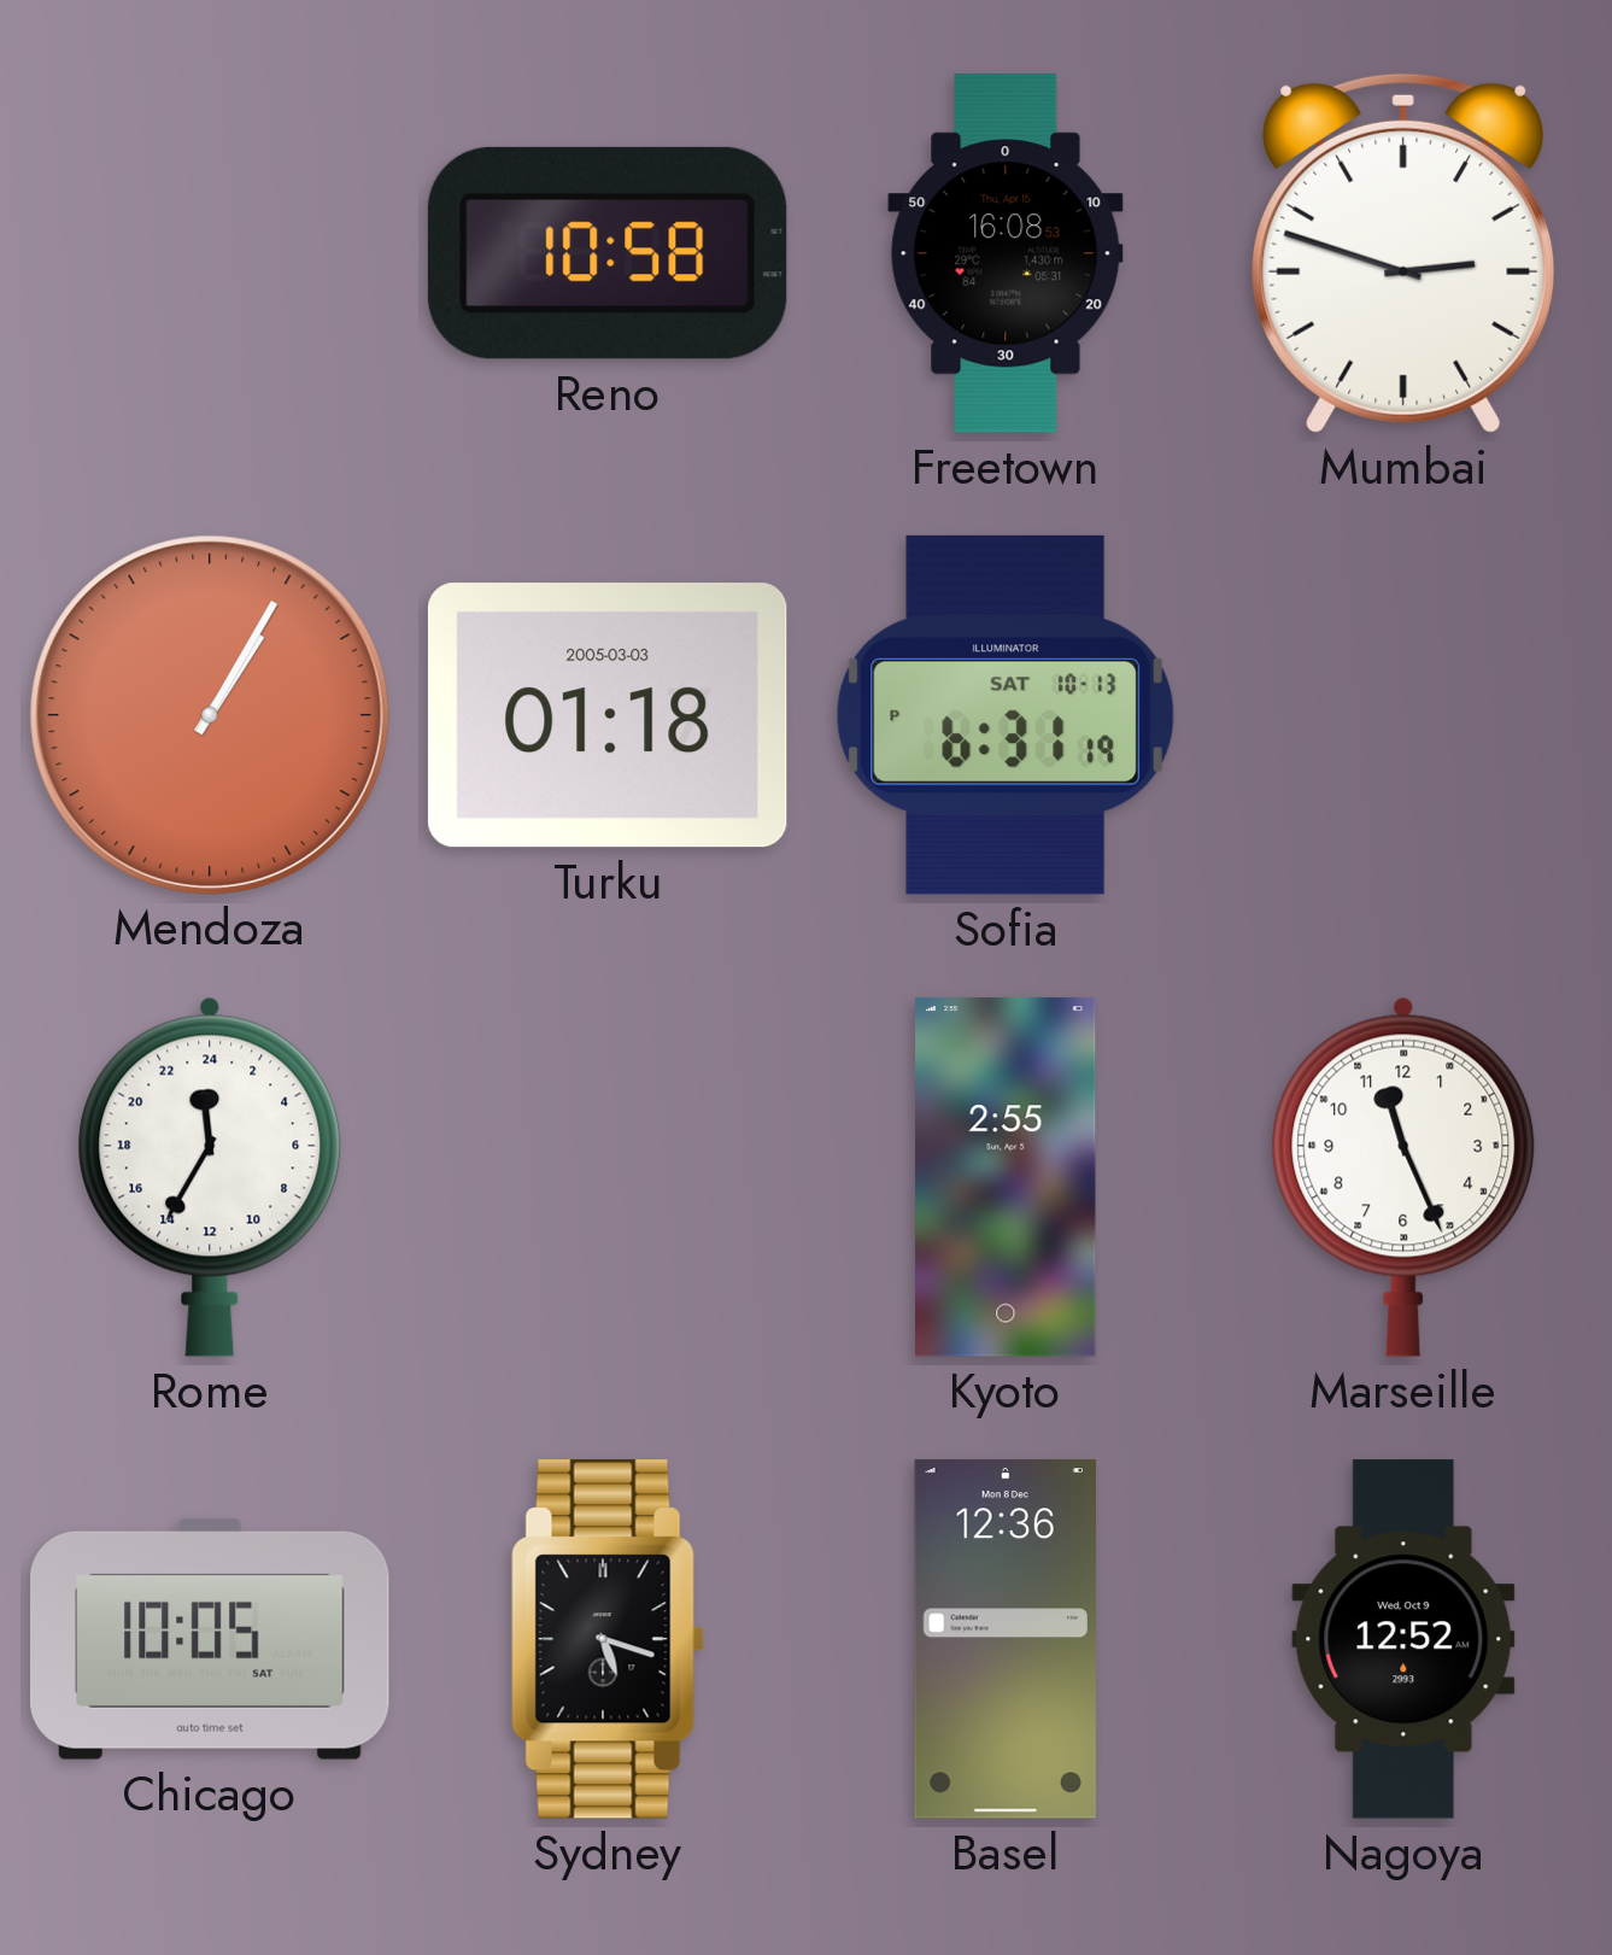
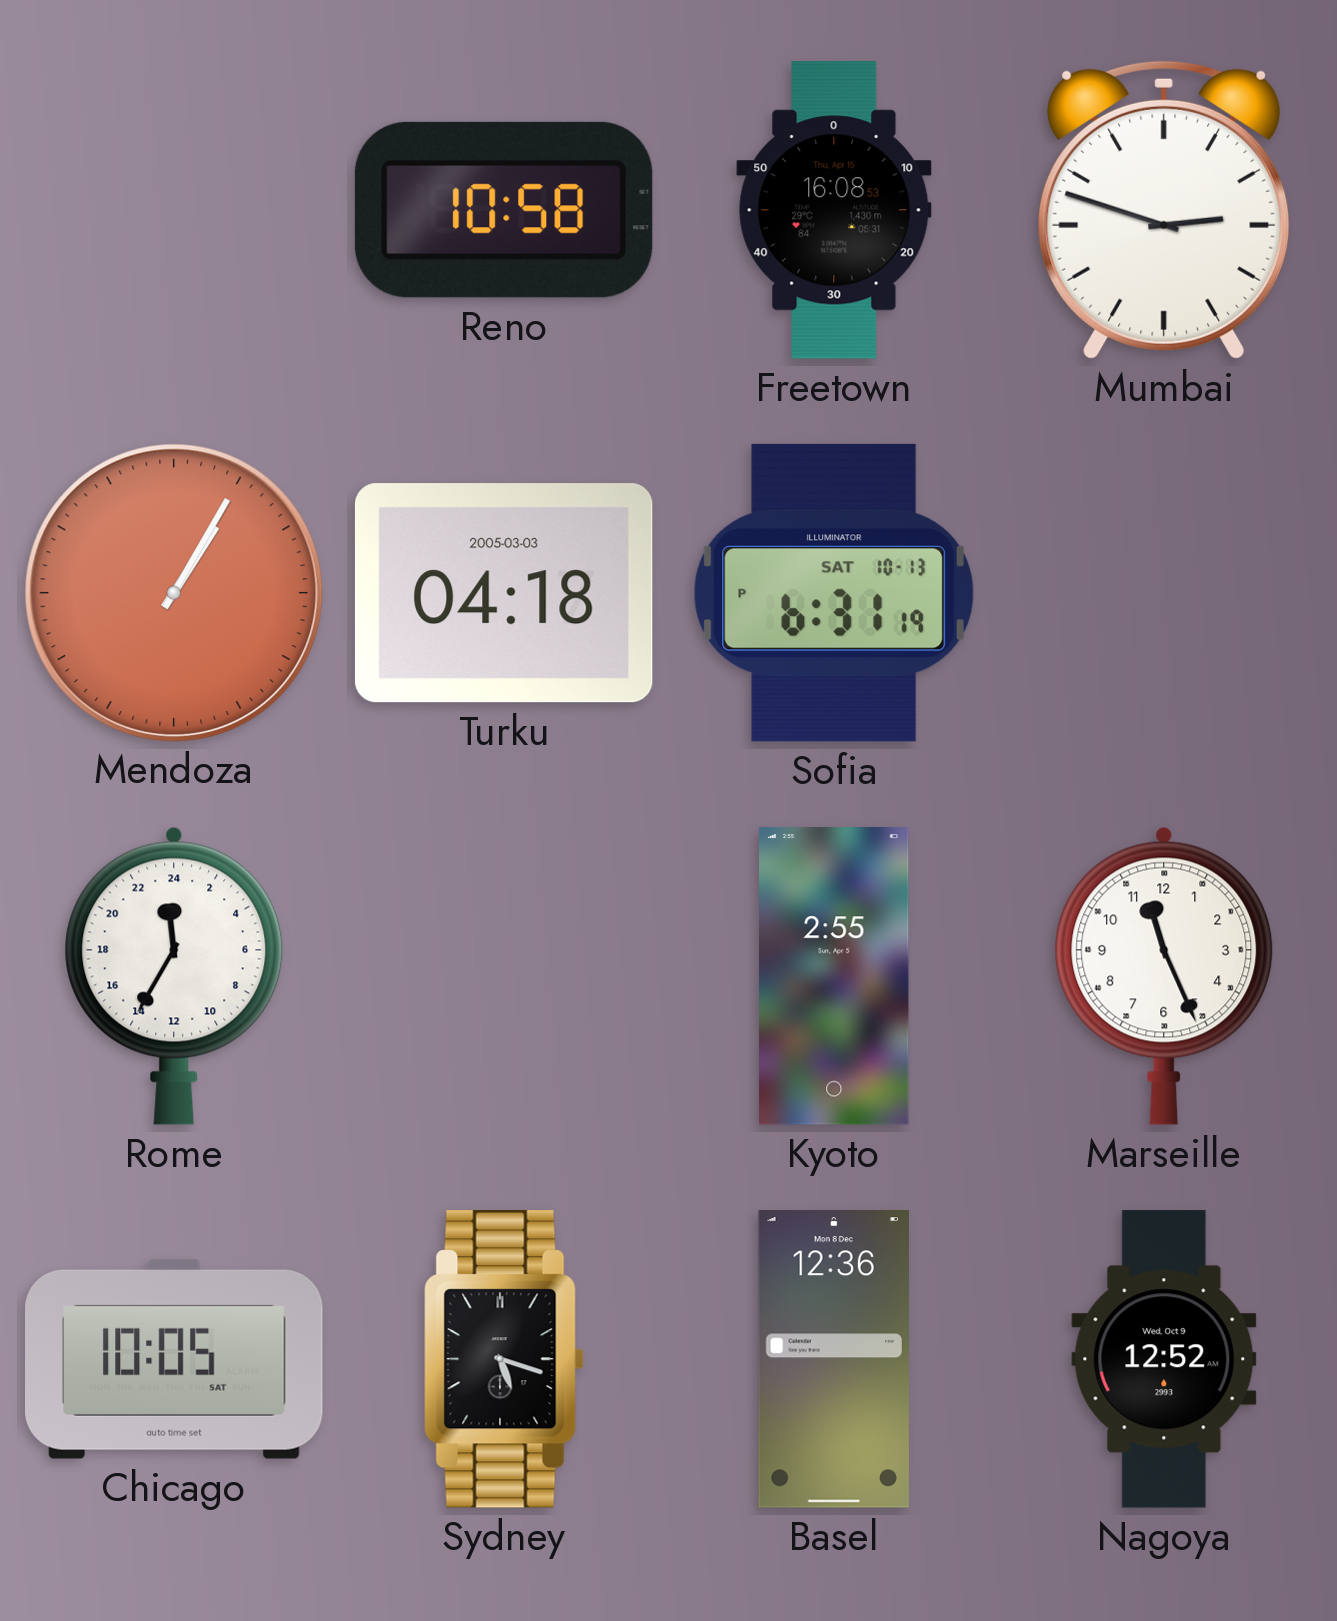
Turku: 01:18 -> 04:18 (504, 593)
